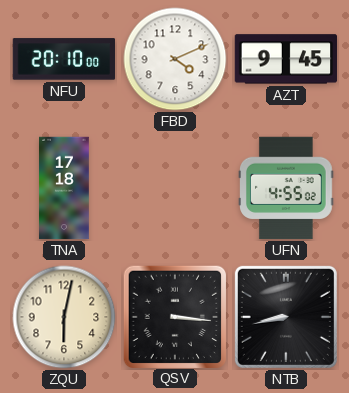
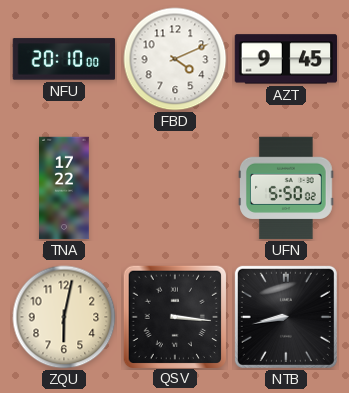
TNA: 17:18 -> 17:22 (65, 188)
UFN: 4:55 -> 5:50 (287, 188)
